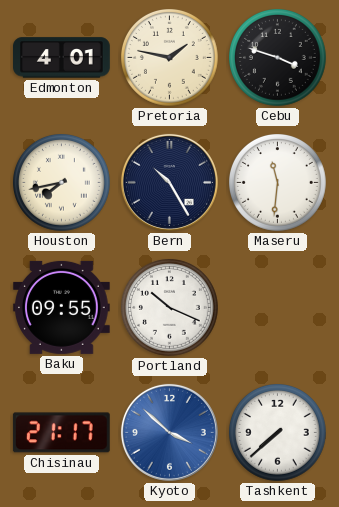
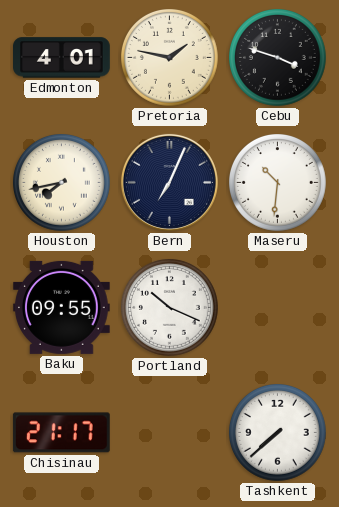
Bern: 10:25 -> 7:04 (169, 182)
Maseru: 11:31 -> 10:31 (278, 183)
Kyoto: 3:52 -> none (169, 432)
